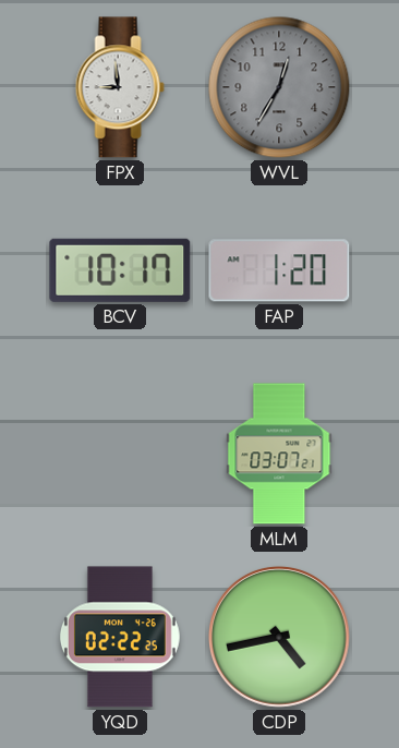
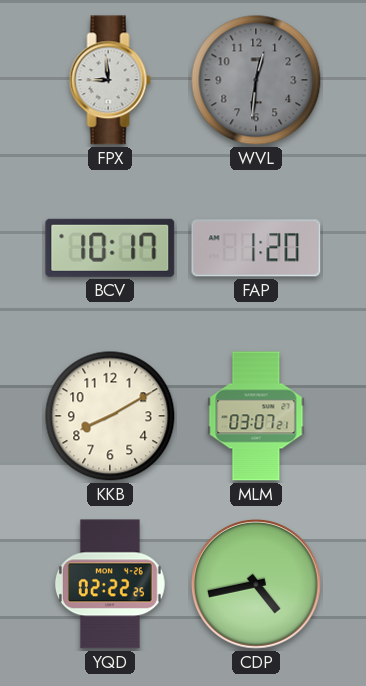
WVL: 12:35 -> 12:31 (256, 80)
KKB: none -> 8:10 (110, 416)
